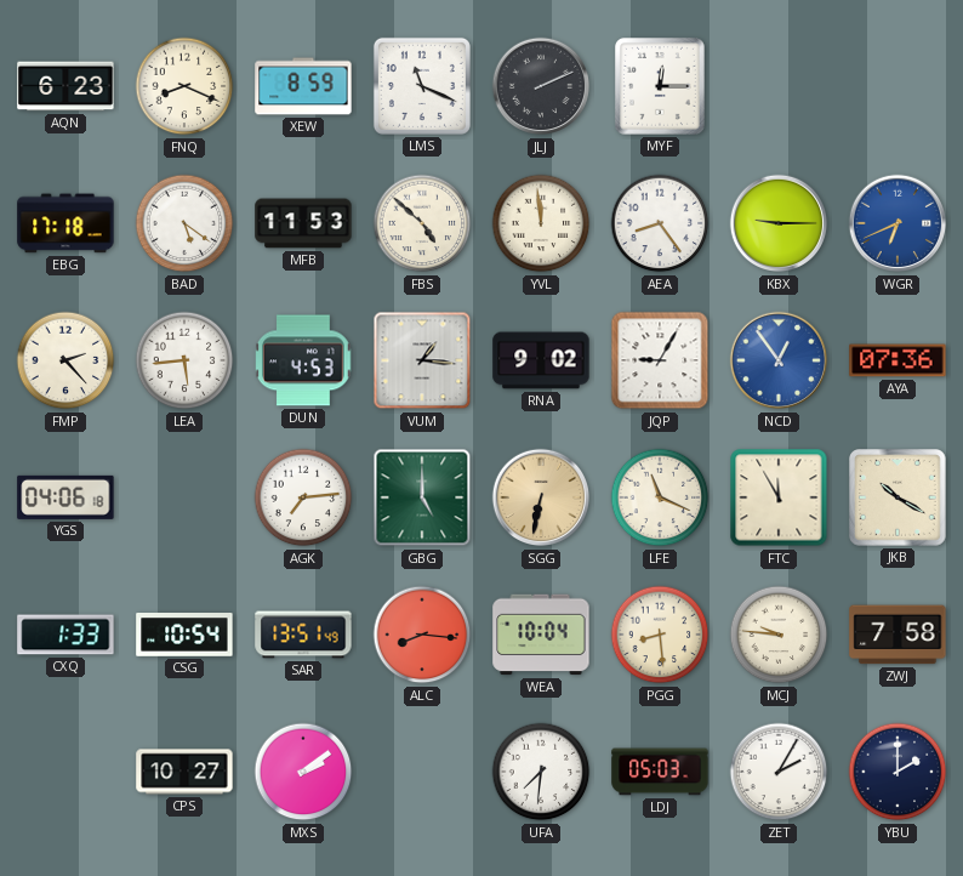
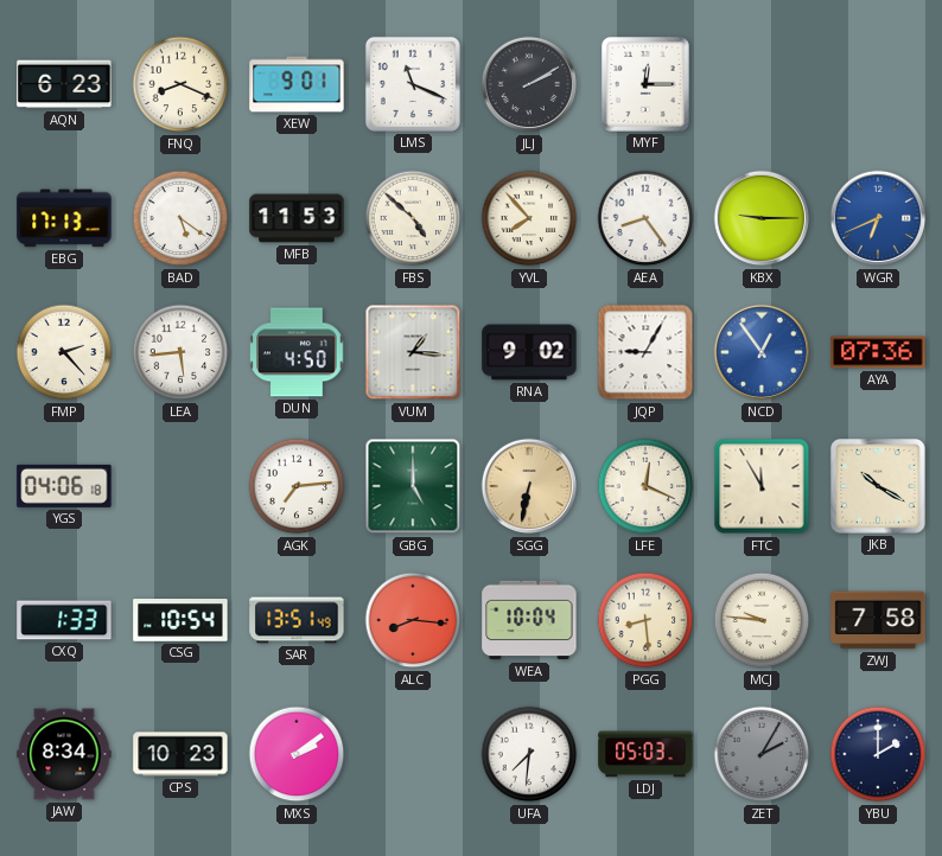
XEW: 8:59 -> 9:01 (297, 84)
JLJ: 2:11 -> 2:10 (529, 84)
EBG: 17:18 -> 17:13 (64, 218)
YVL: 11:59 -> 7:53 (529, 218)
DUN: 4:53 -> 4:50 (297, 352)
LFE: 11:19 -> 12:19 (645, 486)
JAW: none -> 8:34 (64, 754)
CPS: 10:27 -> 10:23 (180, 754)
ZET dial: white -> grey (762, 754)
